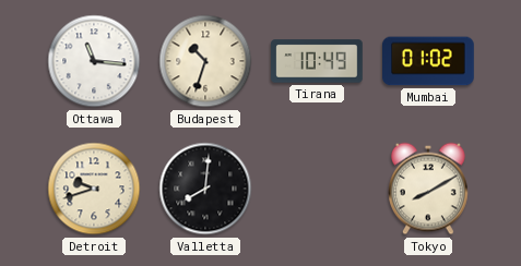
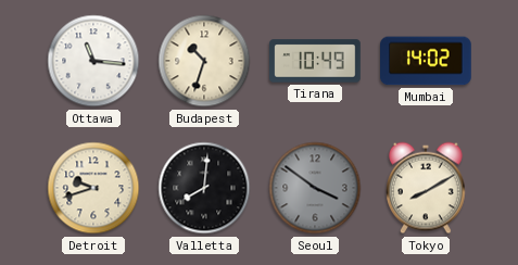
Mumbai: 01:02 -> 14:02 (426, 61)
Seoul: none -> 3:51 (315, 188)
